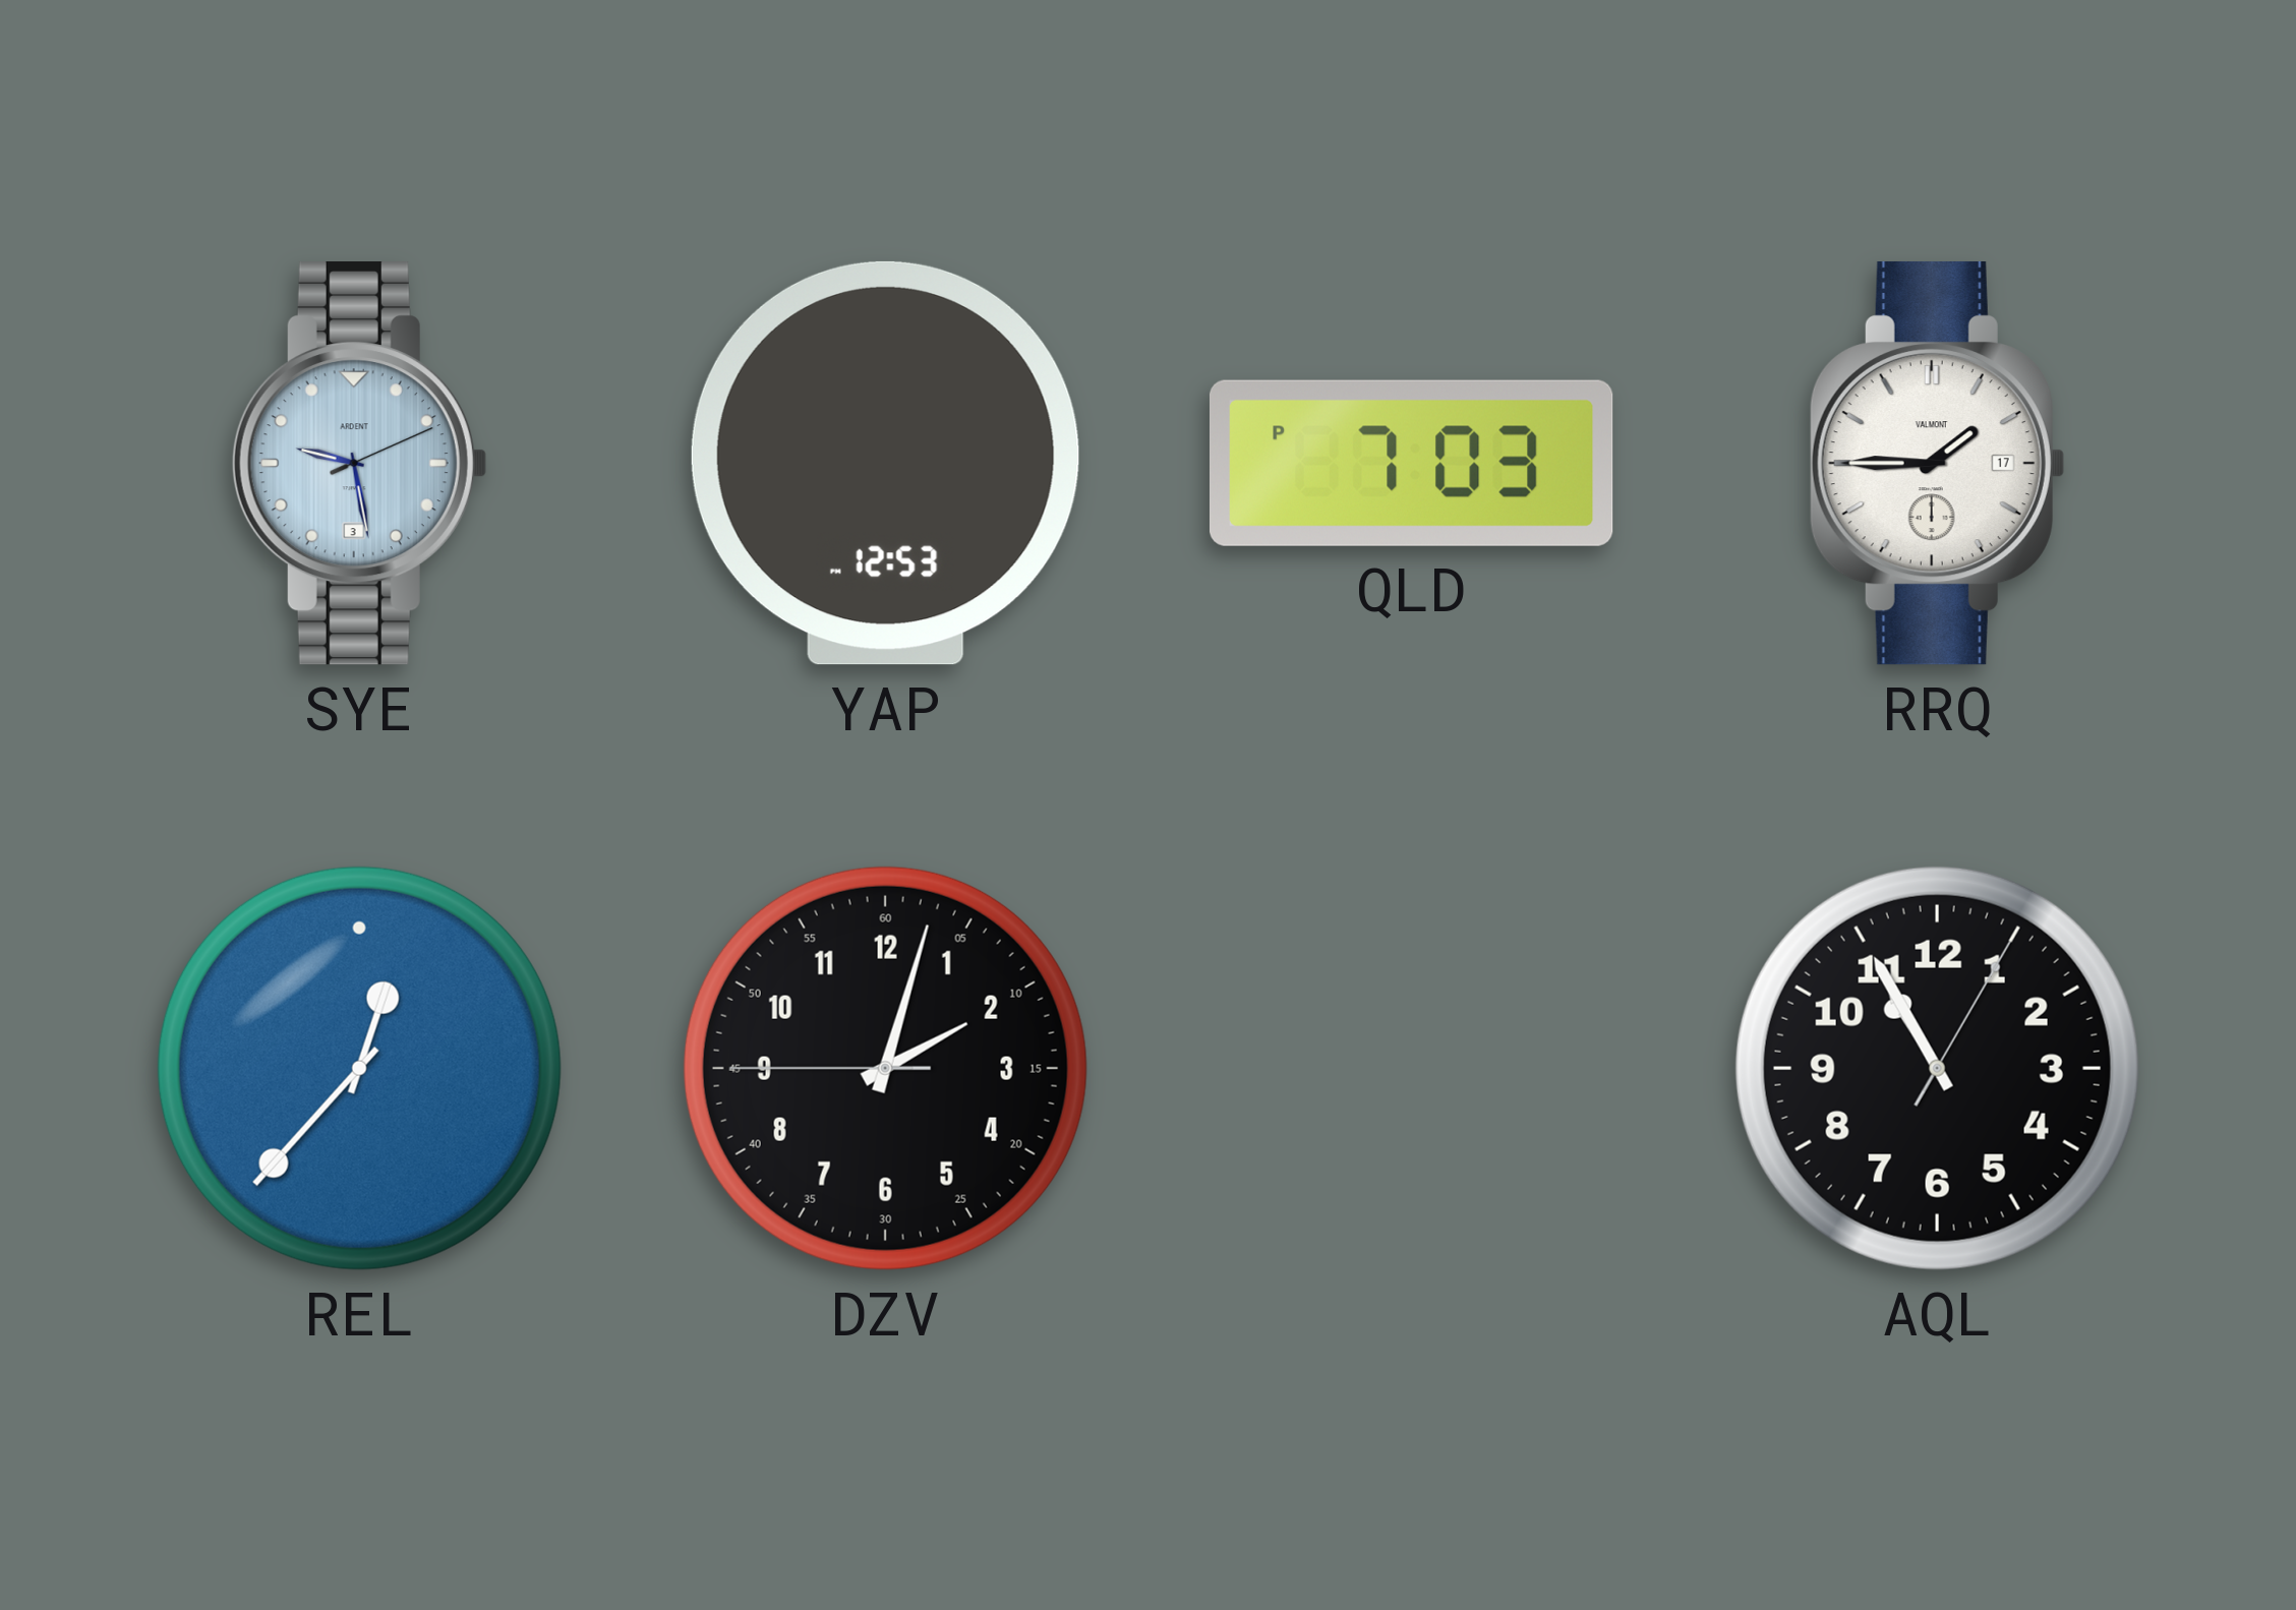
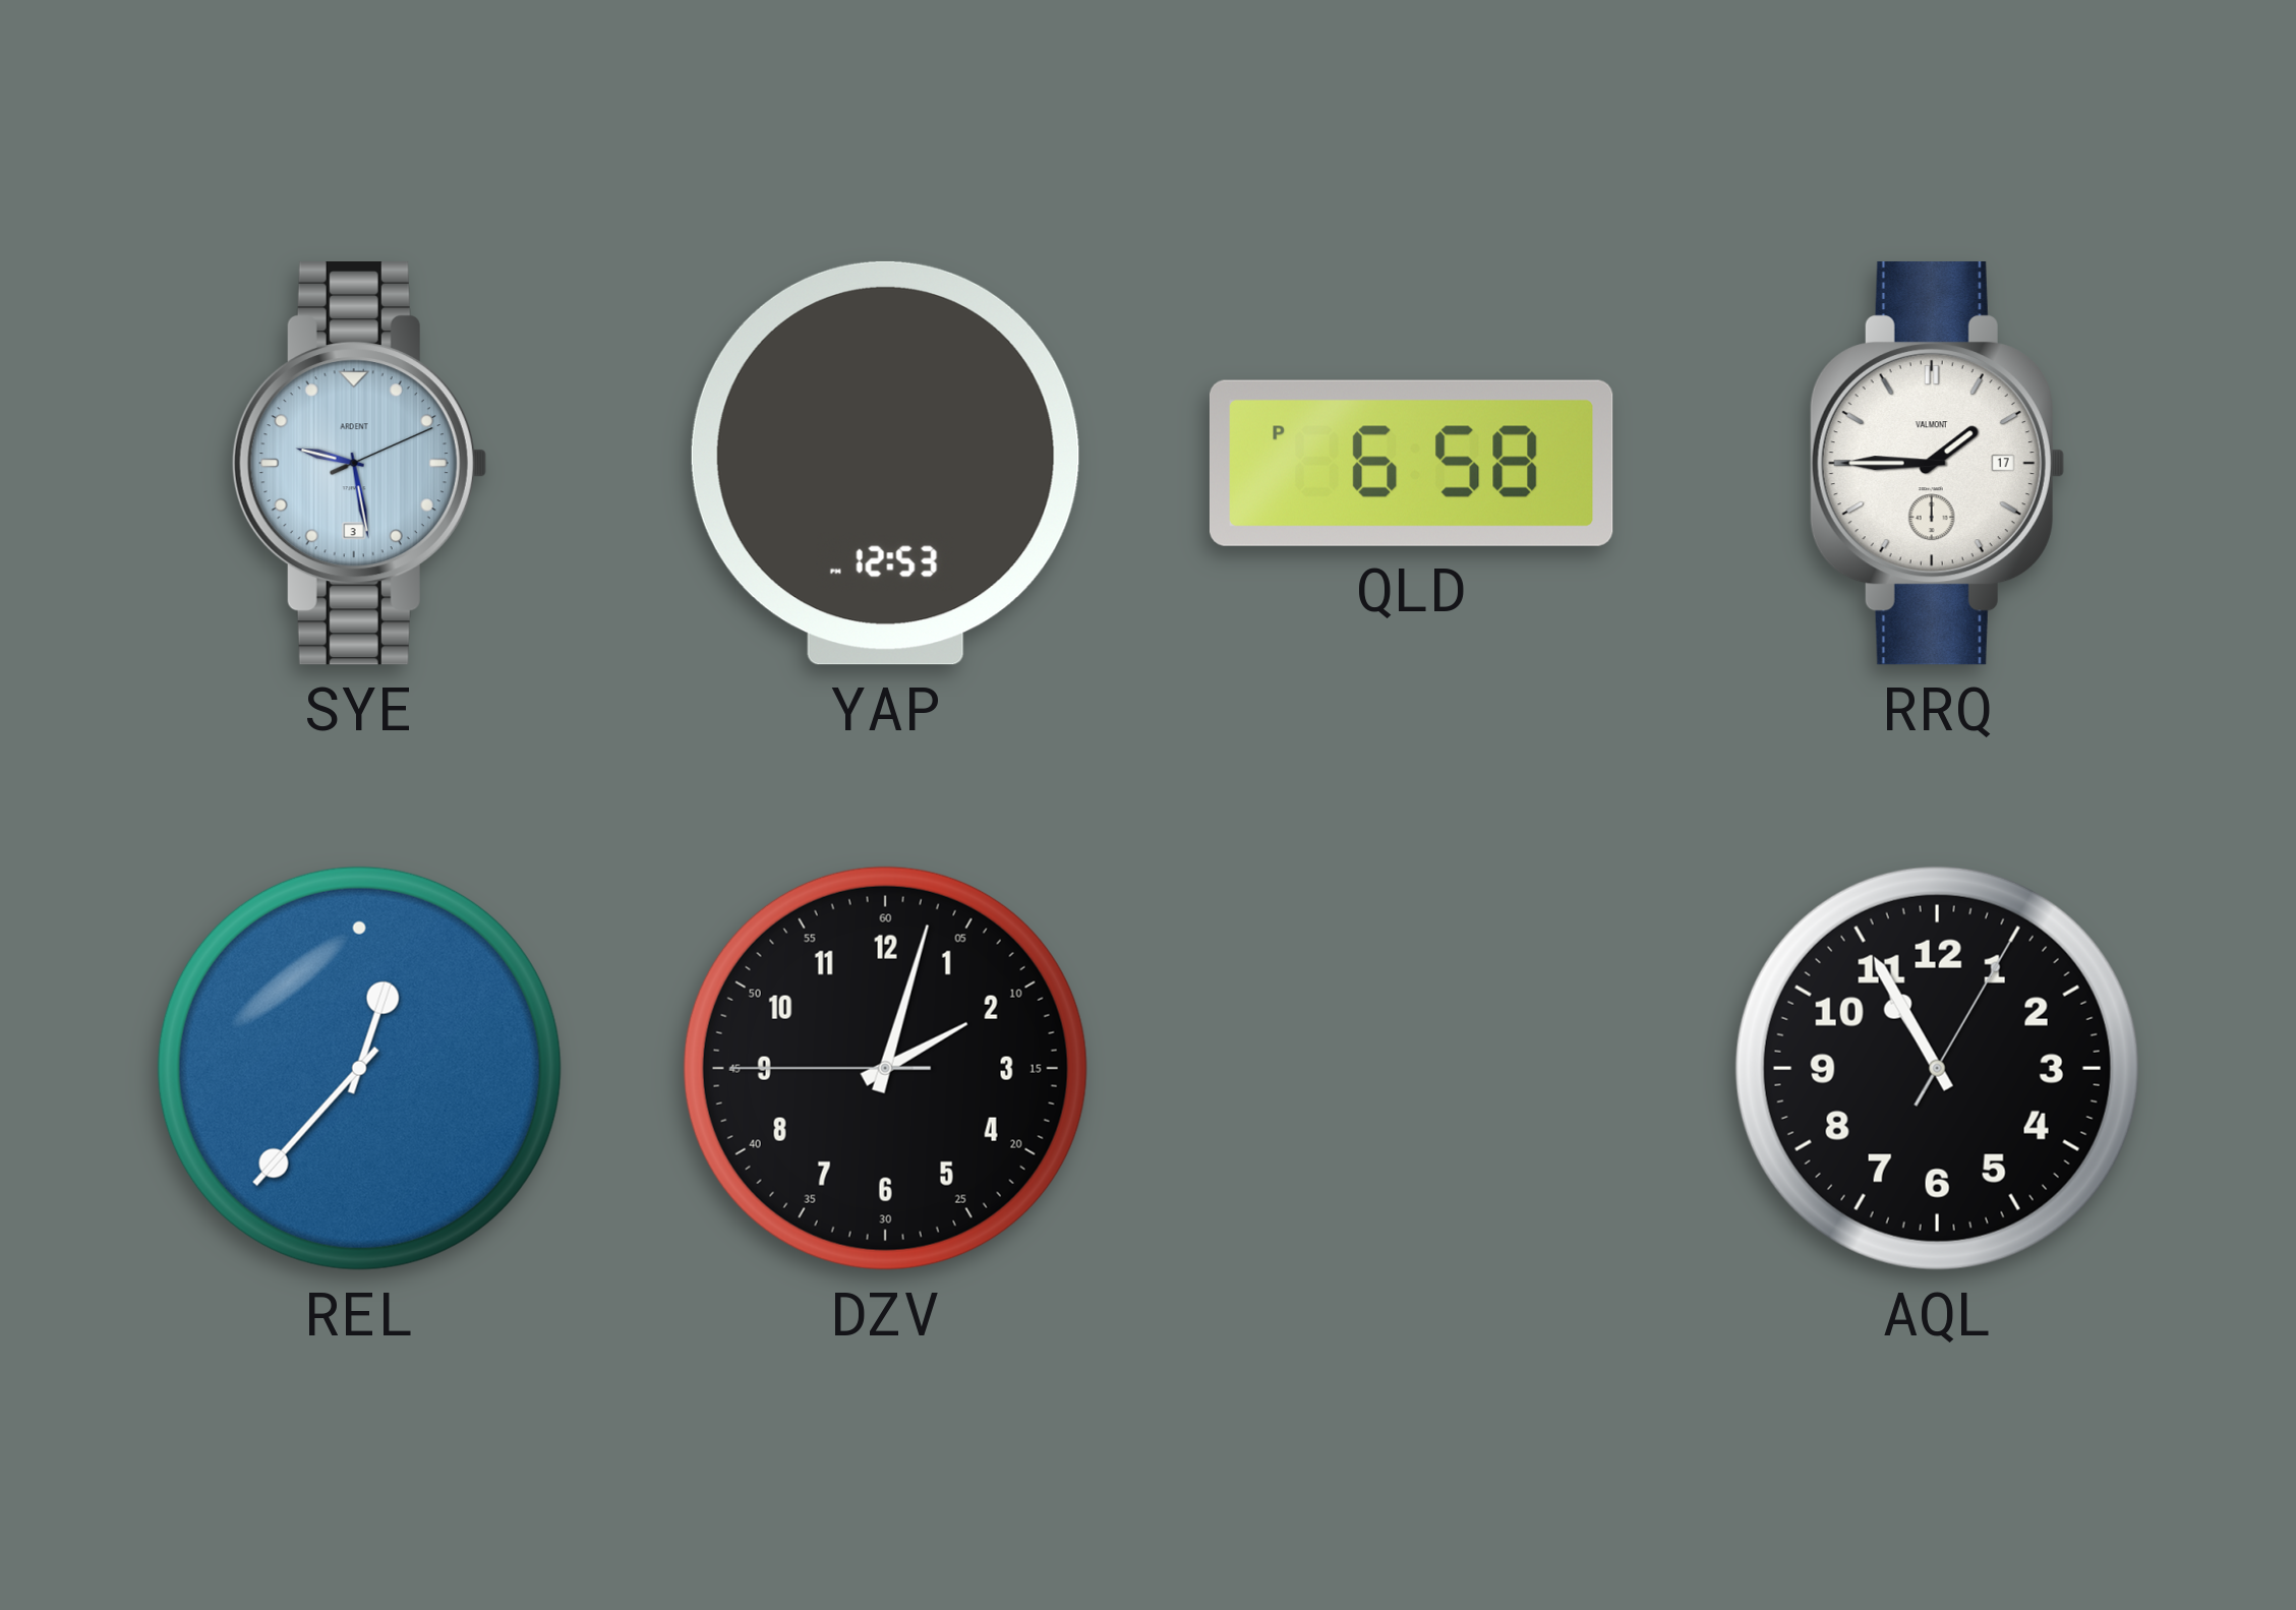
QLD: 7:03 -> 6:58 (1411, 463)
